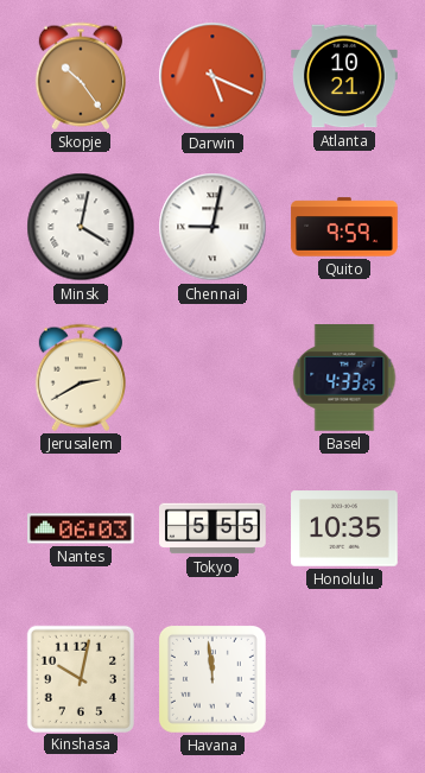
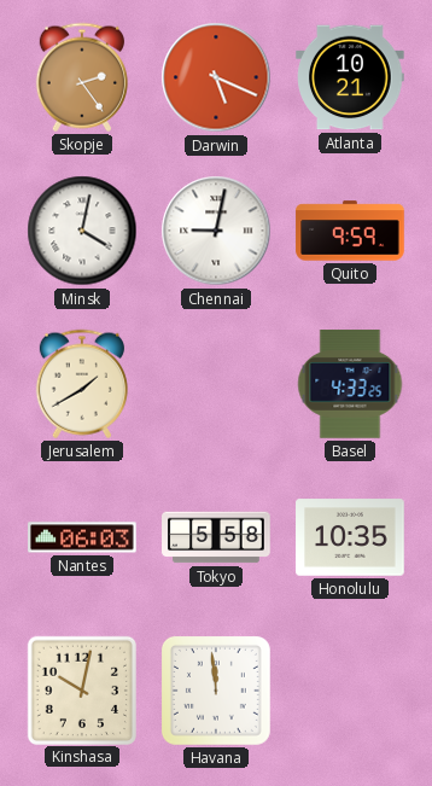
Skopje: 10:24 -> 2:24 (81, 77)
Jerusalem: 2:40 -> 1:40 (81, 384)
Tokyo: 5:55 -> 5:58 (216, 537)
